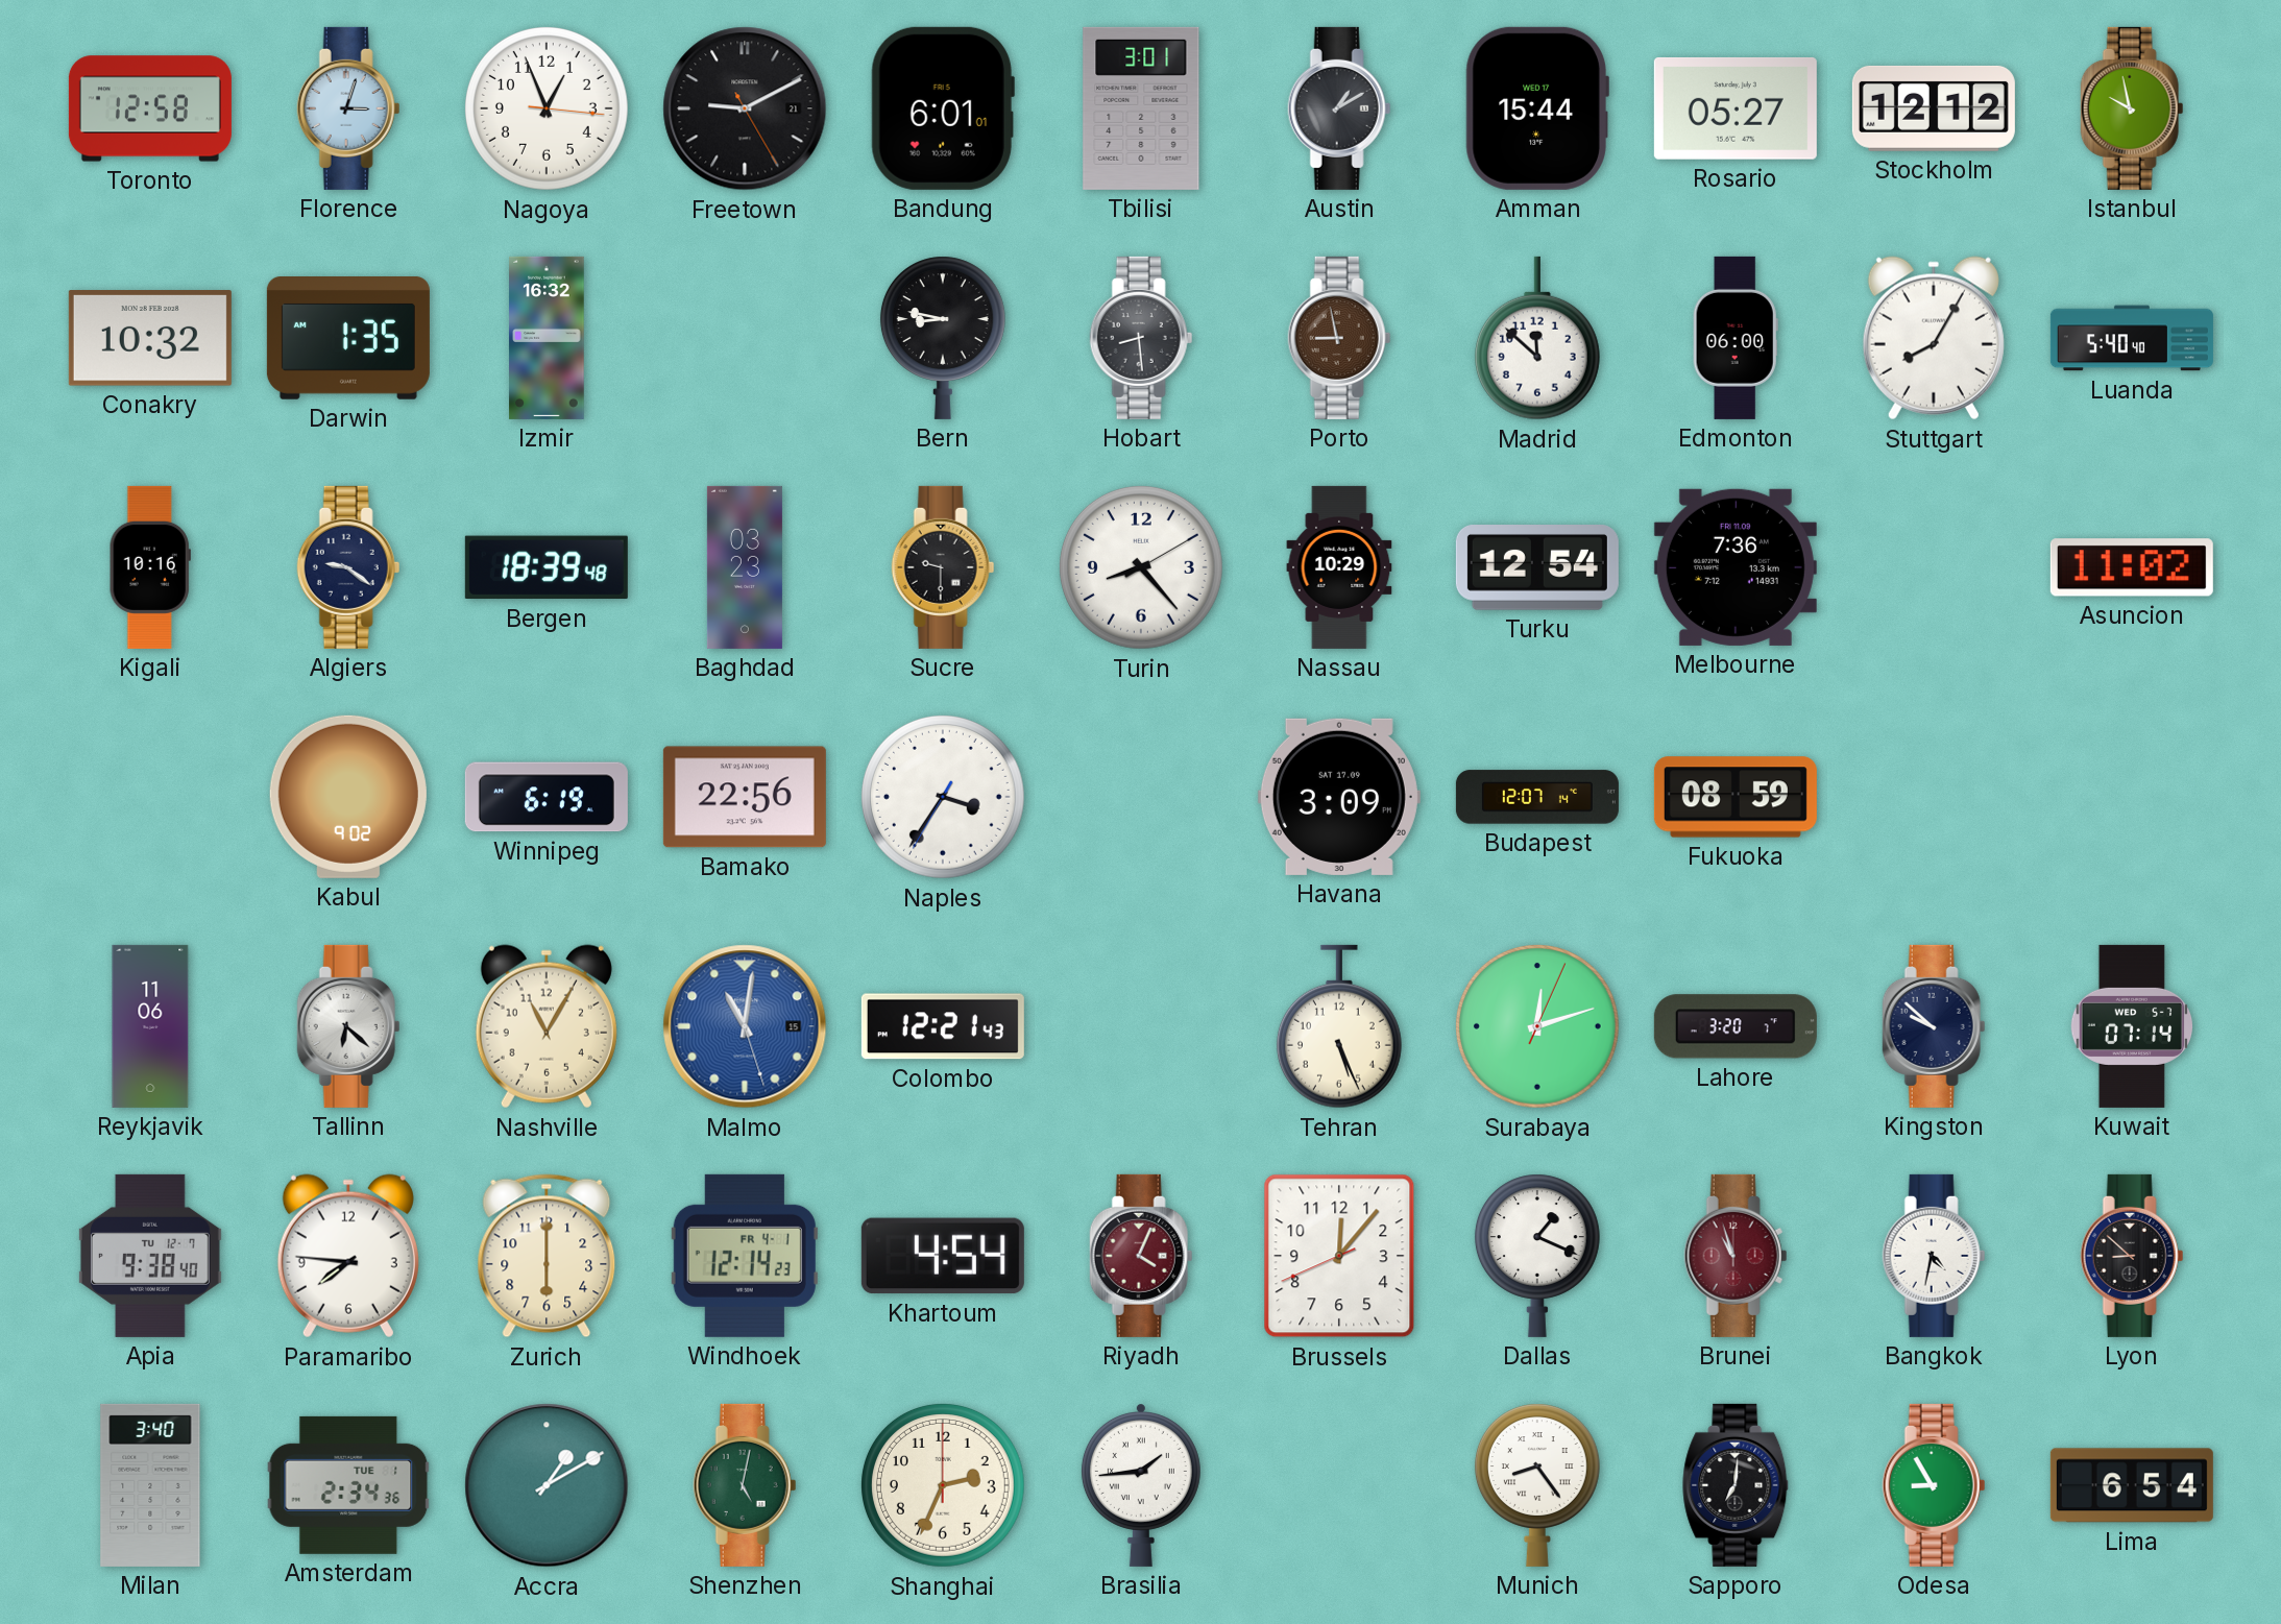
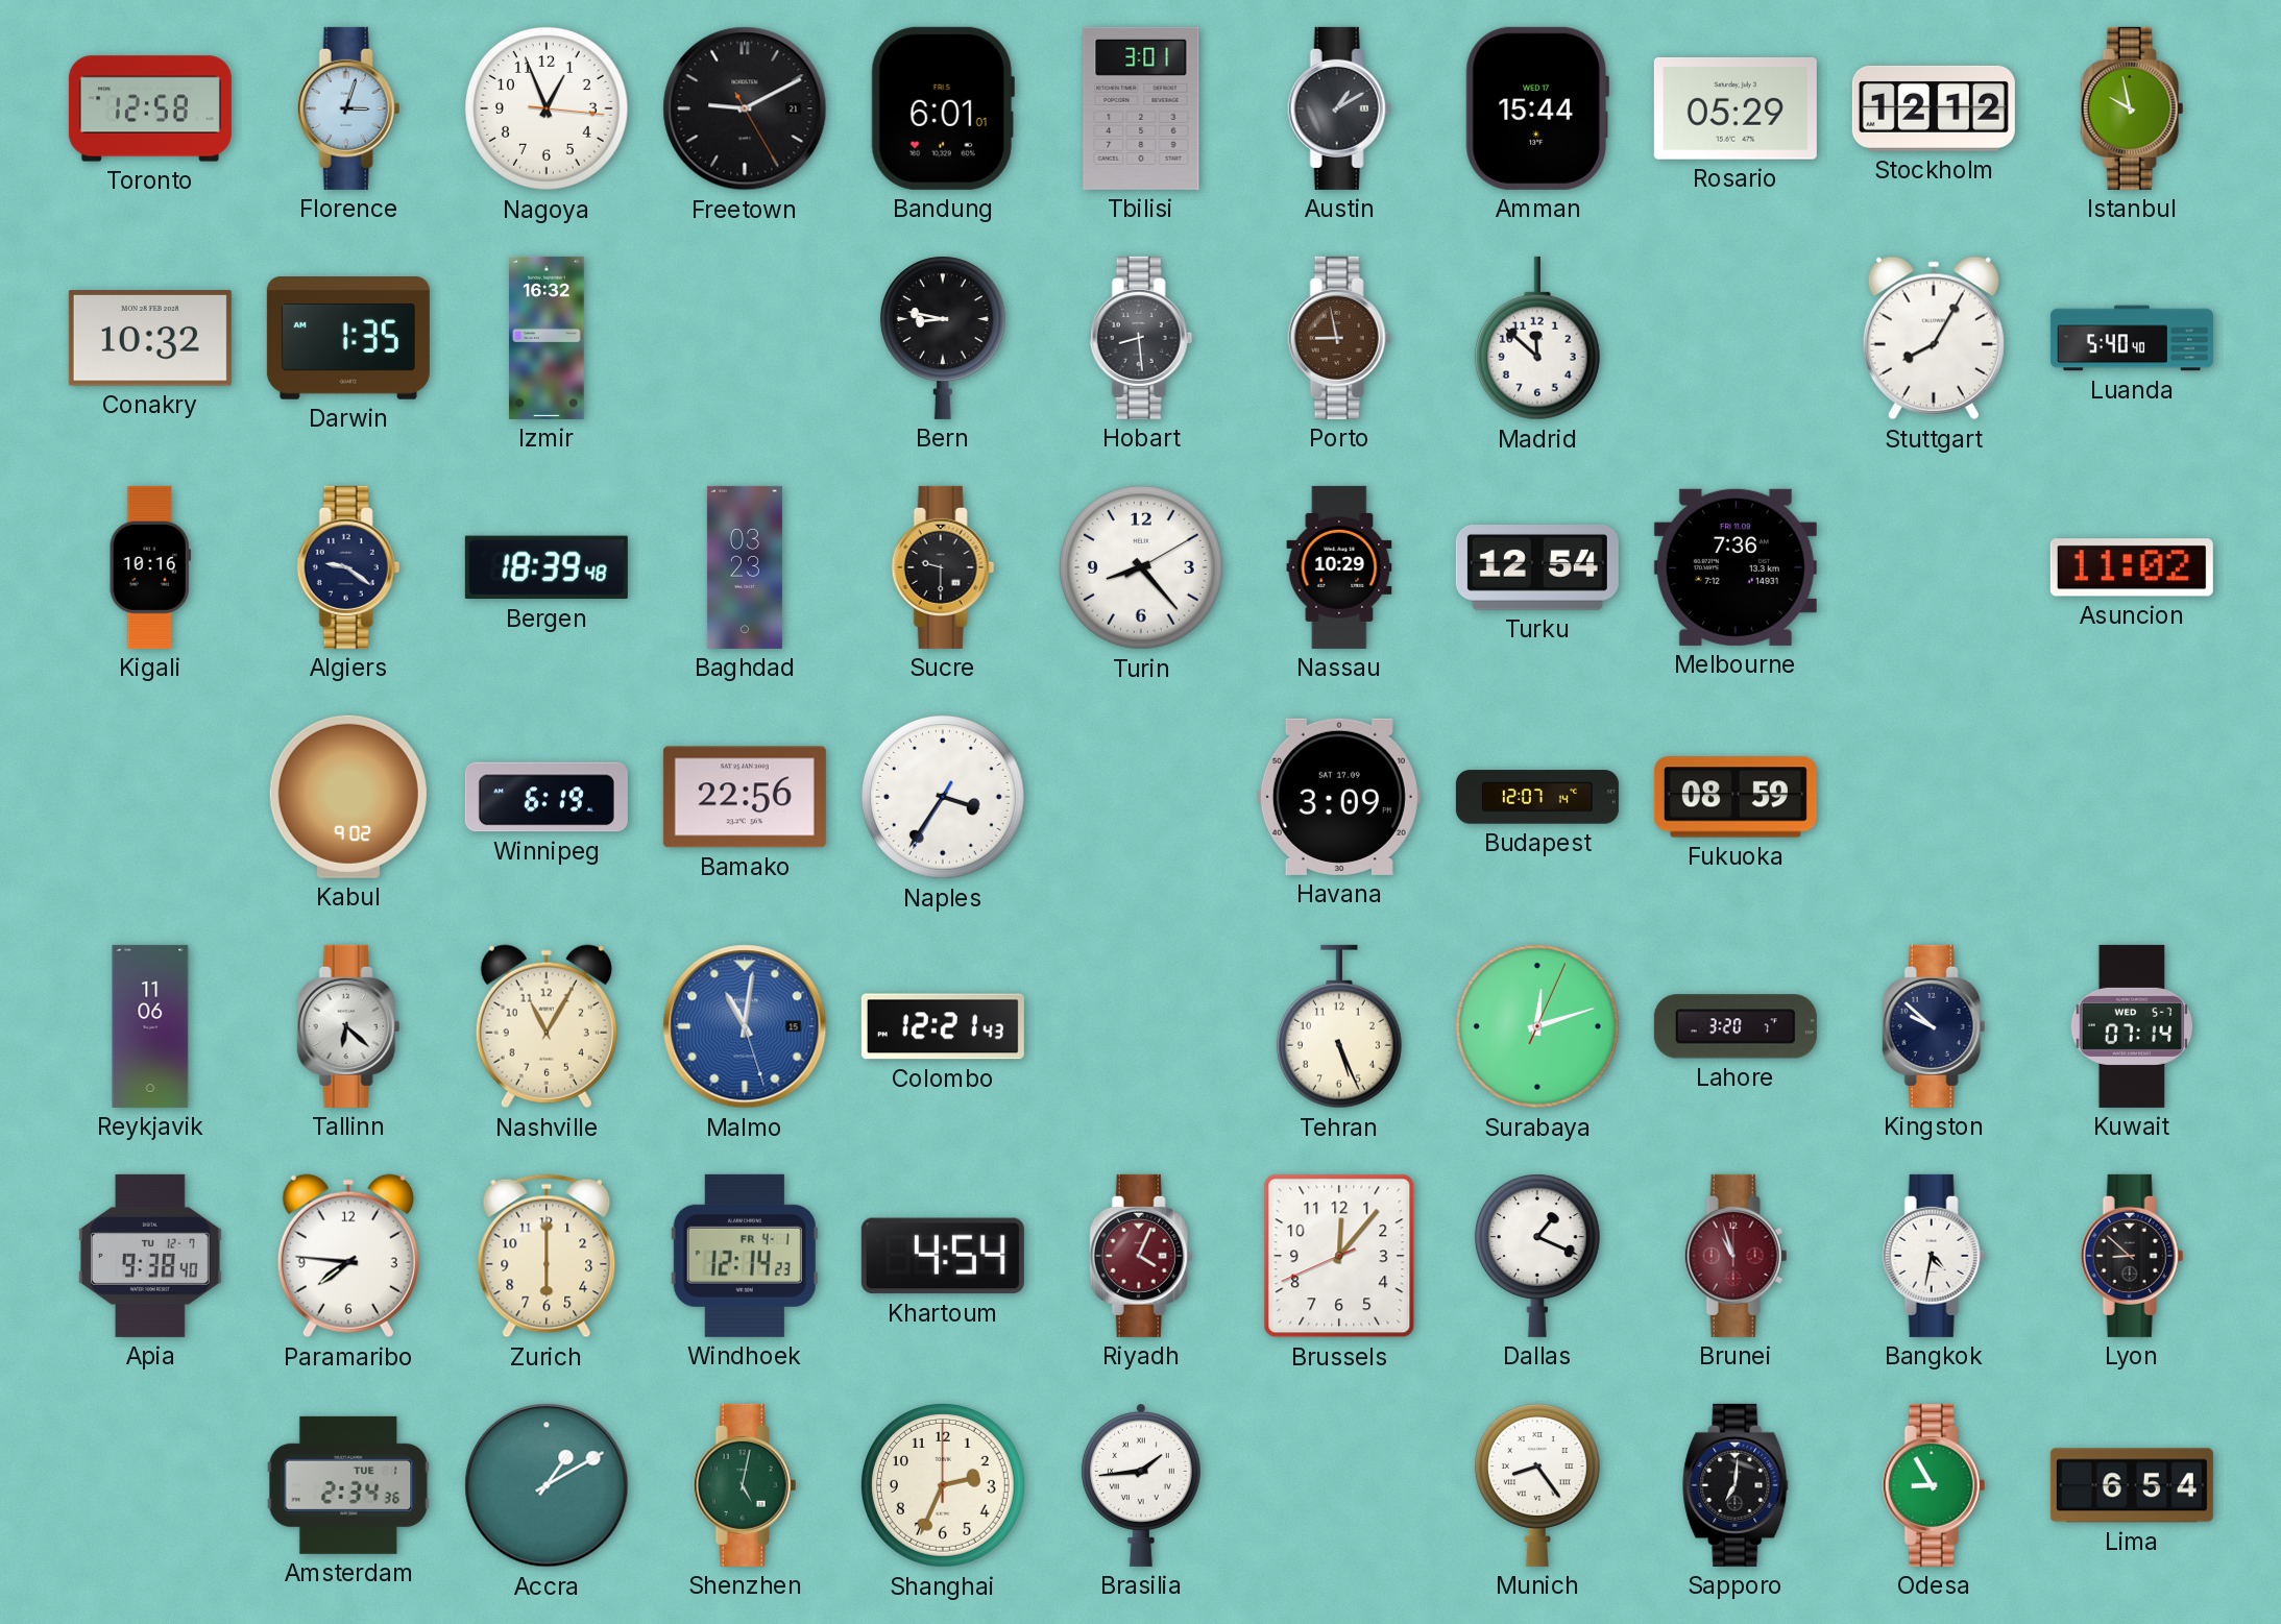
Rosario: 05:27 -> 05:29 (1736, 108)
Edmonton: 06:00 -> none (1736, 338)
Milan: 3:40 -> none (150, 1485)
